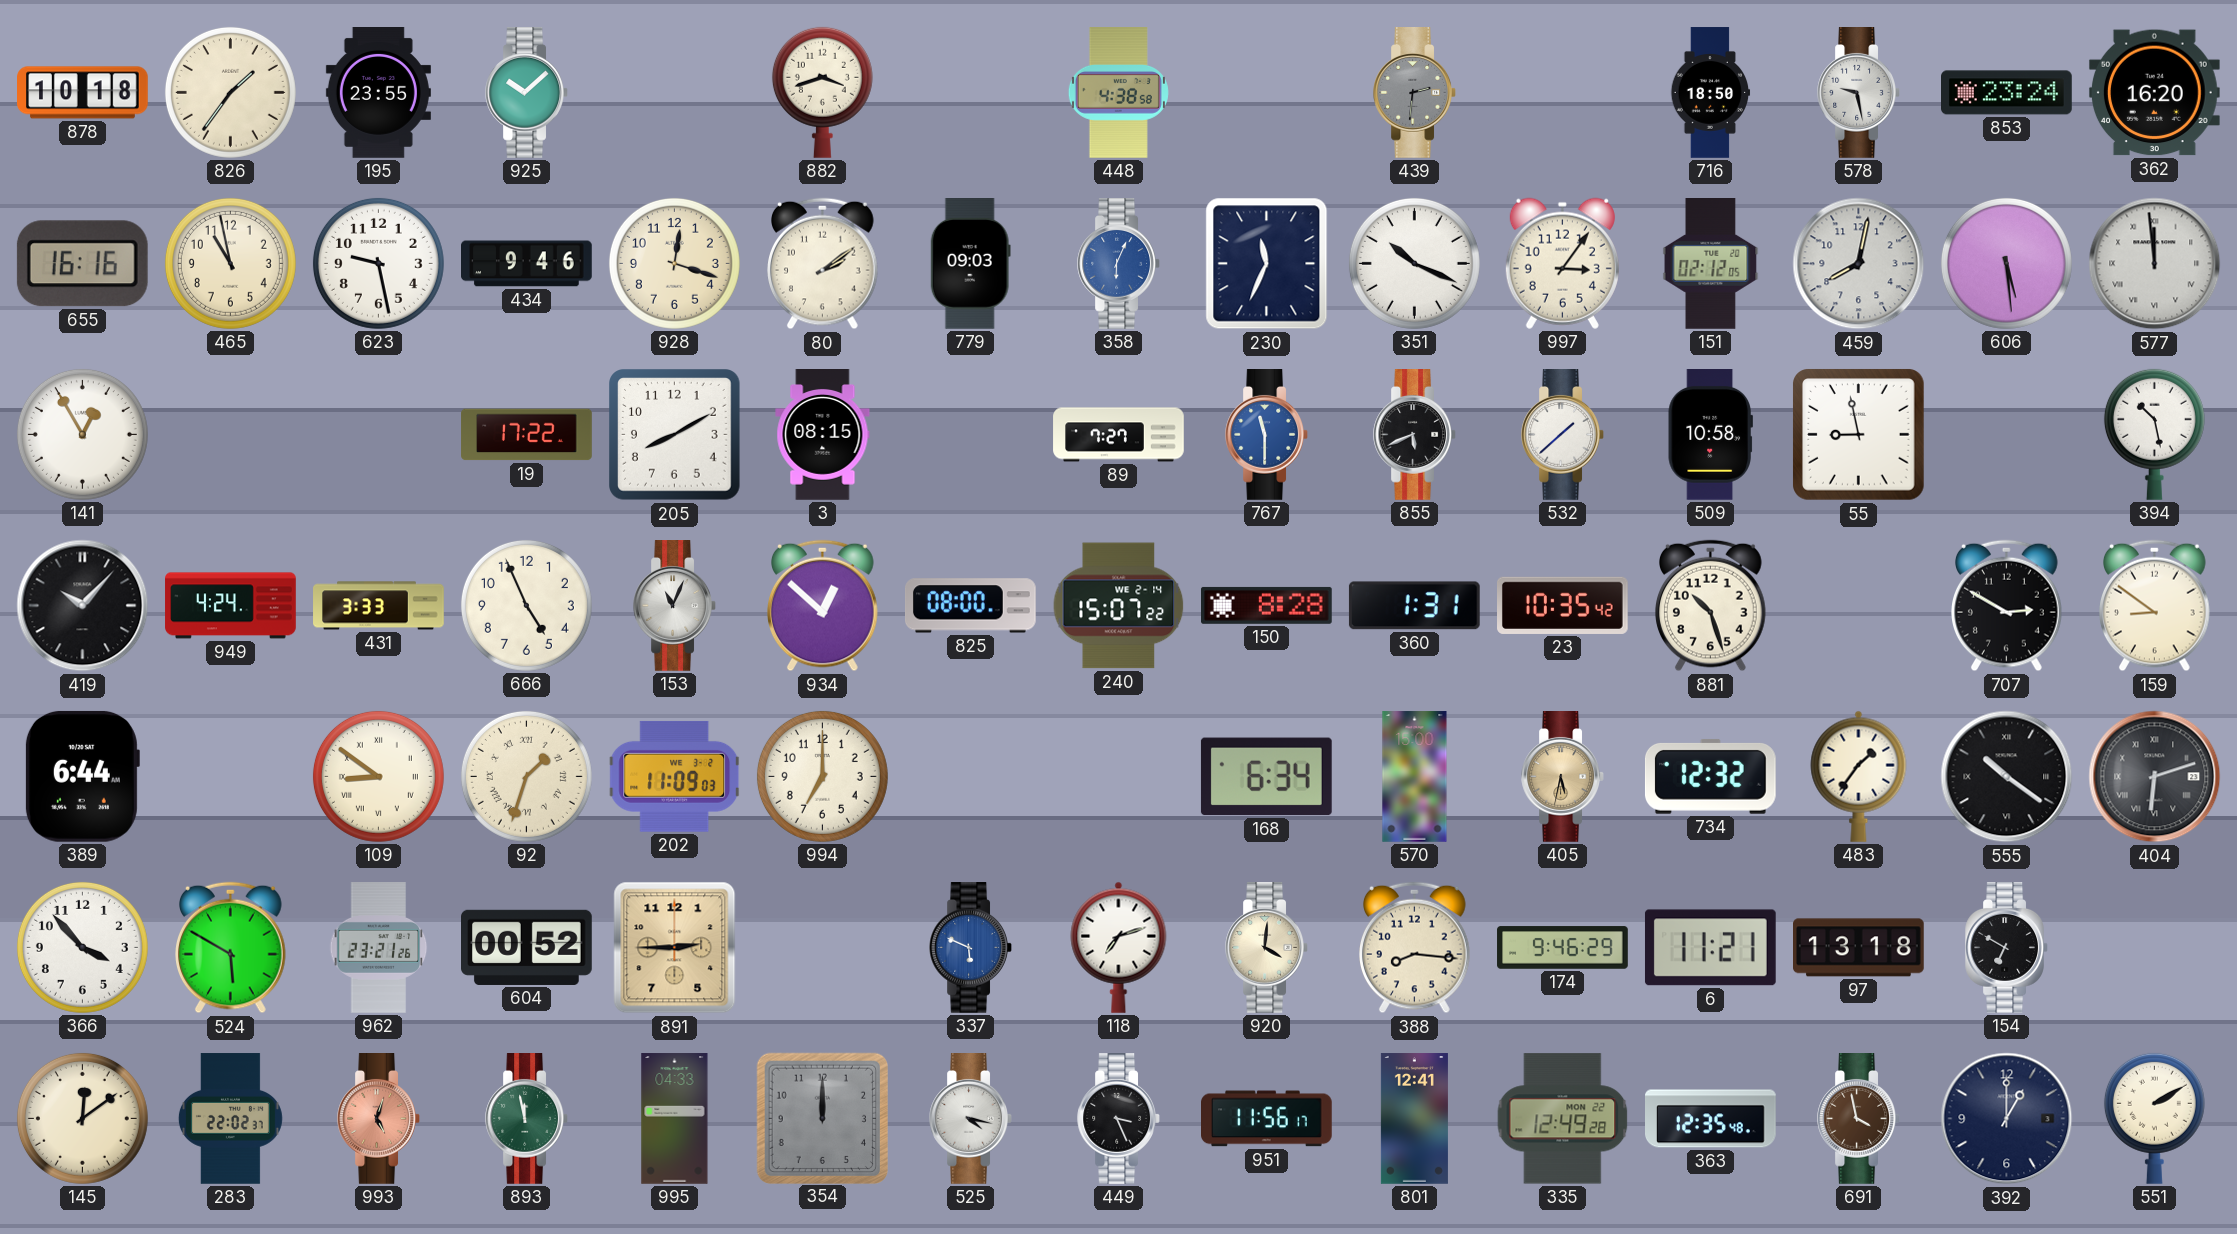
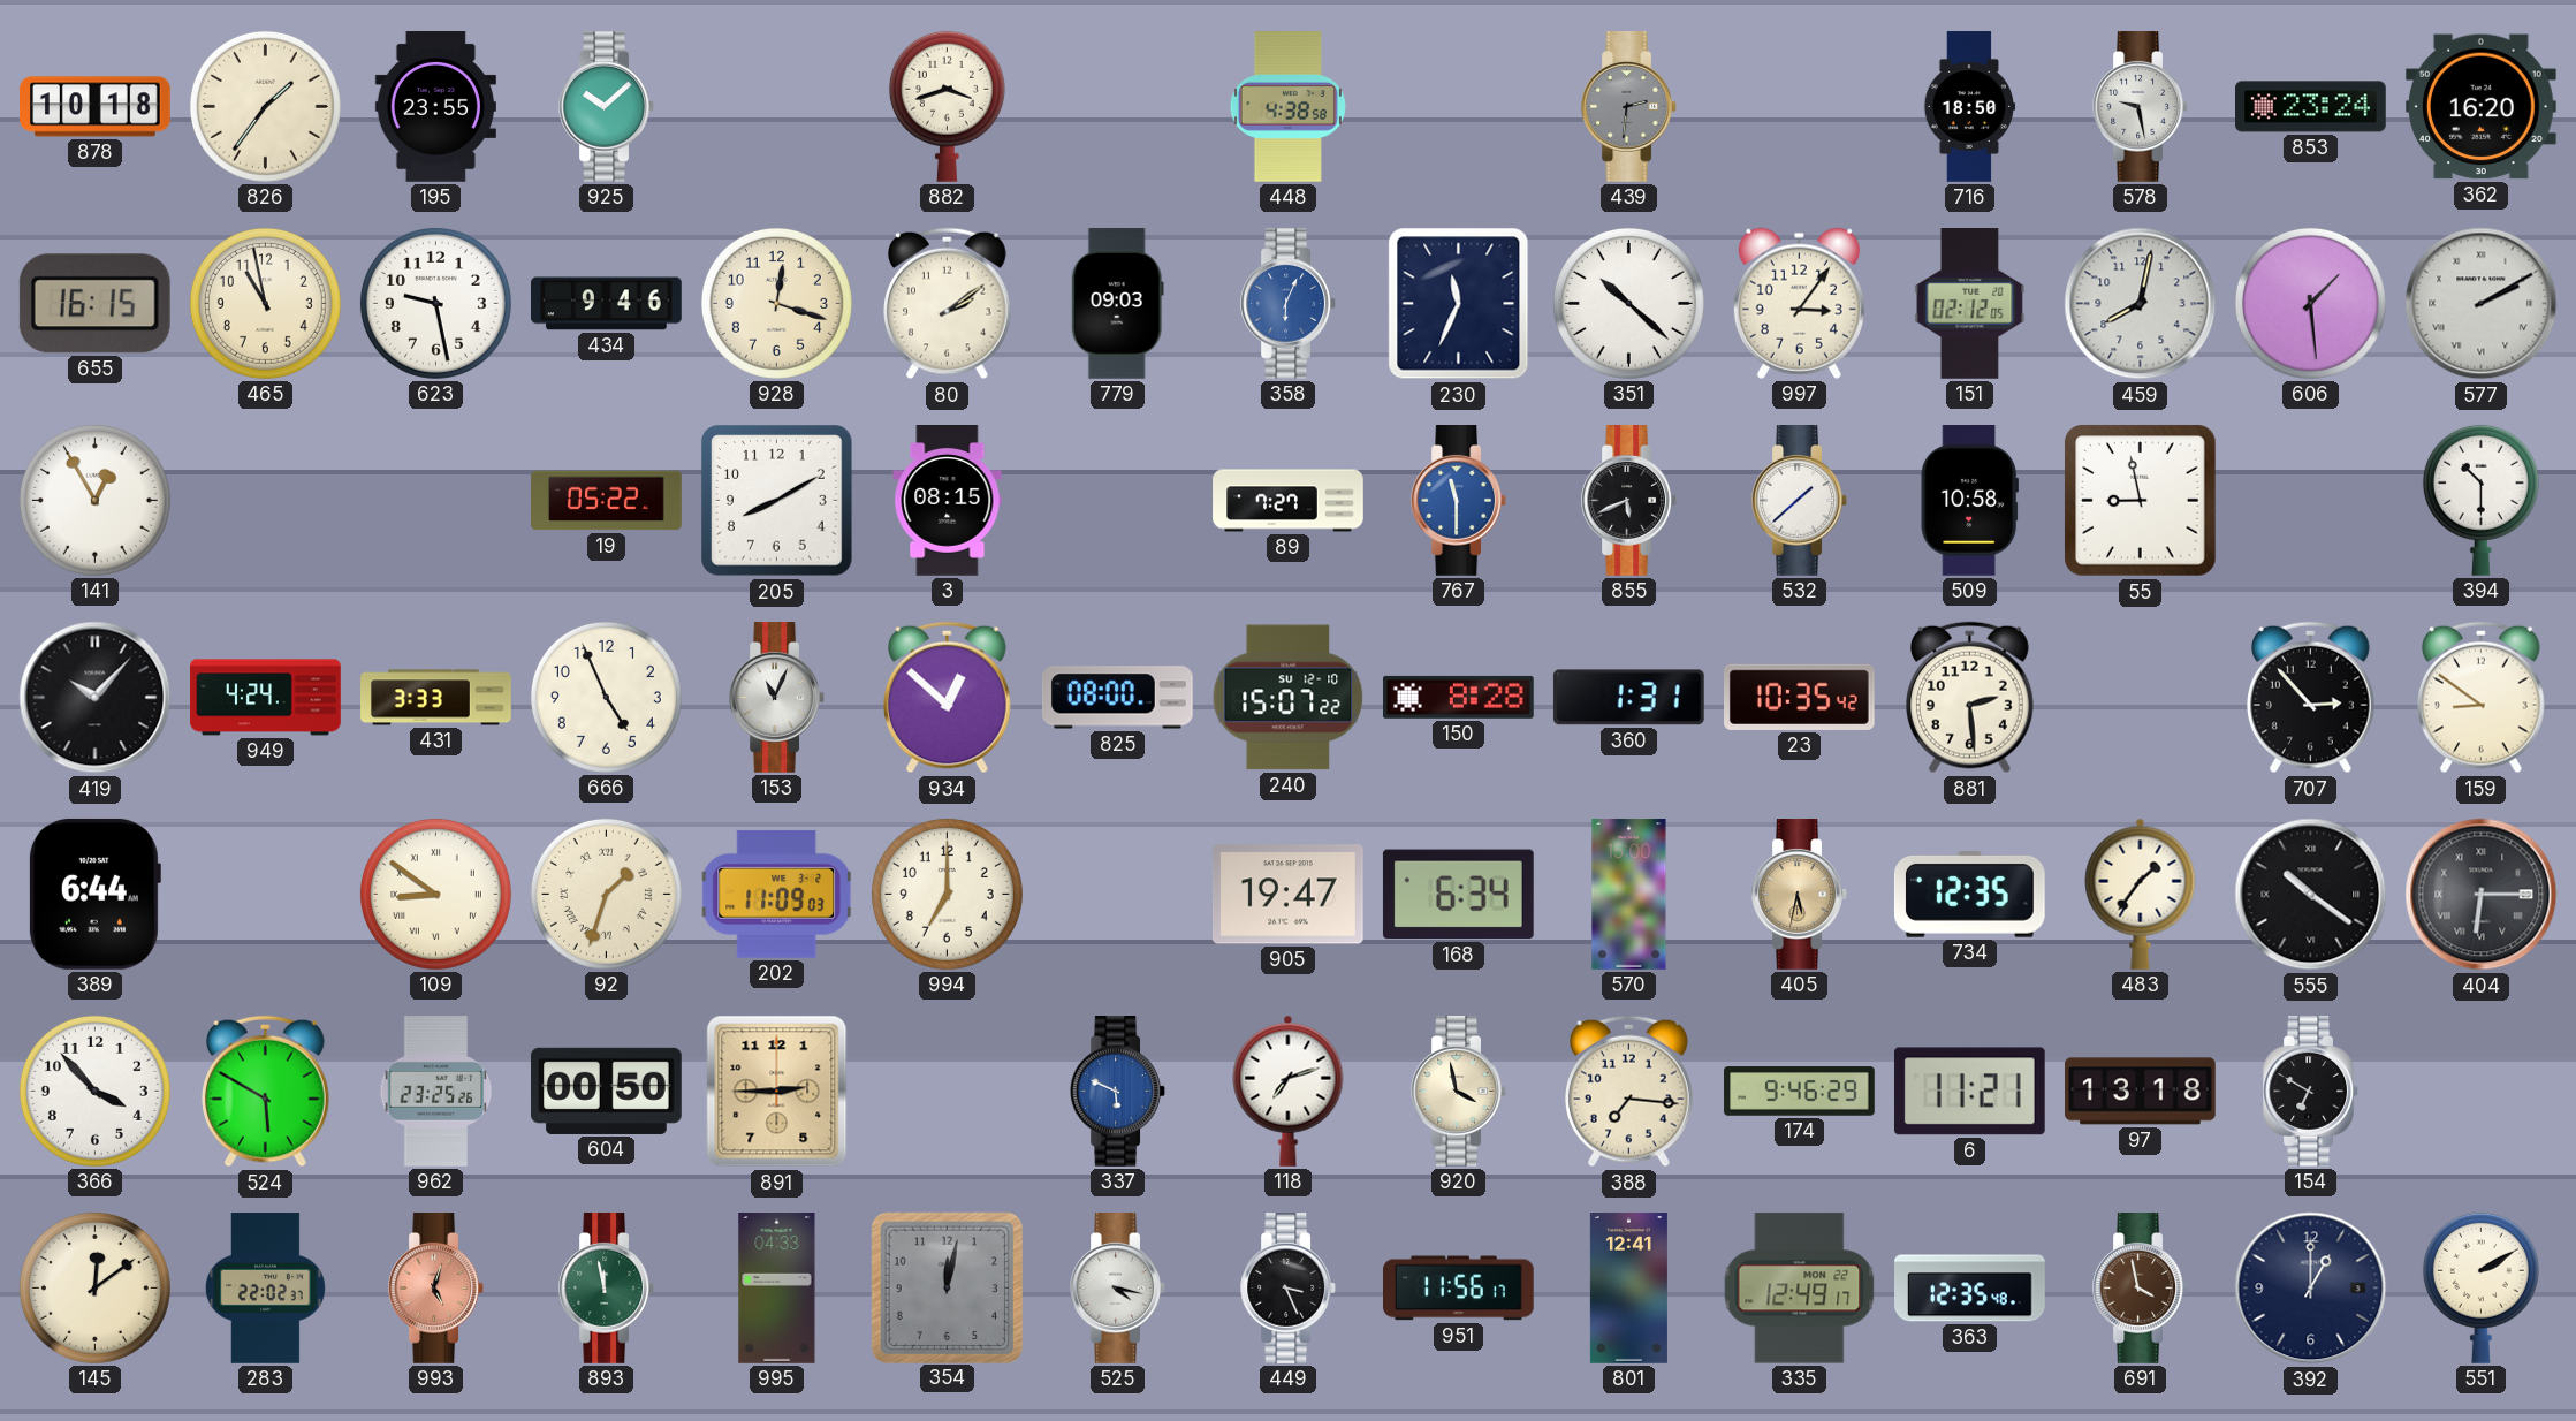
655: 16:16 -> 16:15 (94, 304)
351: 10:19 -> 10:22 (1628, 303)
606: 5:29 -> 1:29 (2310, 303)
577: 11:59 -> 2:10 (2482, 304)
19: 17:22 -> 05:22 (607, 501)
394: 10:28 -> 10:30 (2480, 500)
240 date: WE 2-14 -> SU 12-10 (1289, 698)
881: 10:27 -> 2:29 (1970, 698)
707: 2:50 -> 2:53 (2311, 698)
905: none -> 19:47 (1287, 895)
734: 12:32 -> 12:35 (1969, 894)
404: 6:12 -> 6:15 (2482, 895)
962: 23:21 -> 23:25 (436, 1092)
604: 00:52 -> 00:50 (607, 1091)
920: 4:01 -> 3:58 (1458, 1092)
388: 8:16 -> 7:16 (1629, 1092)
354: 12:00 -> 12:02 (947, 1287)
335: 12:49:28 -> 12:49:17 (1800, 1289)
